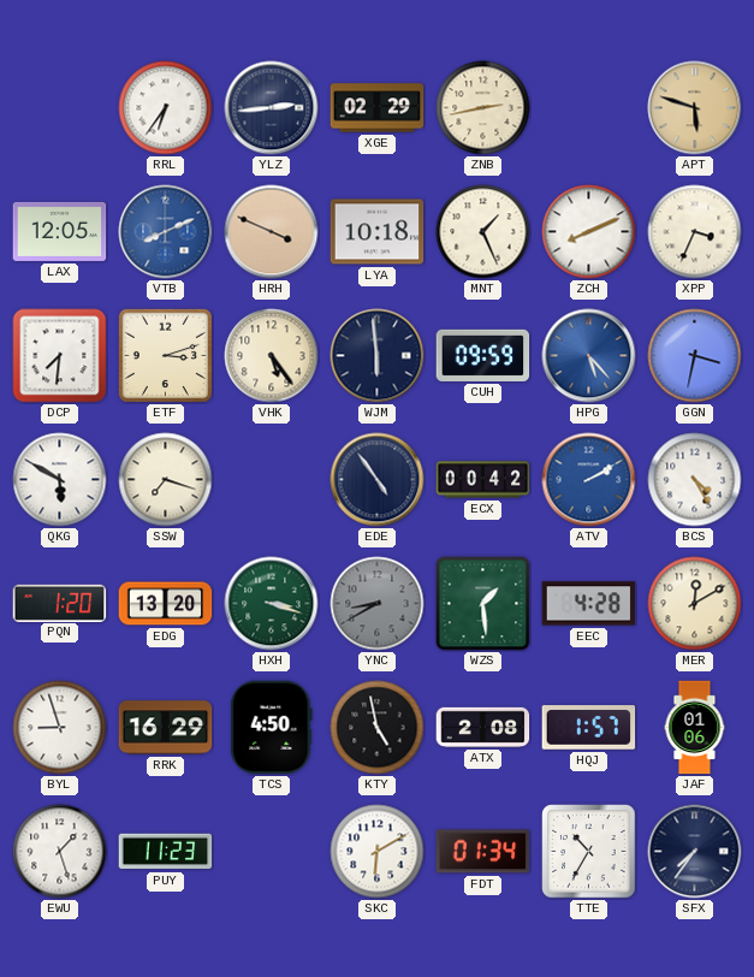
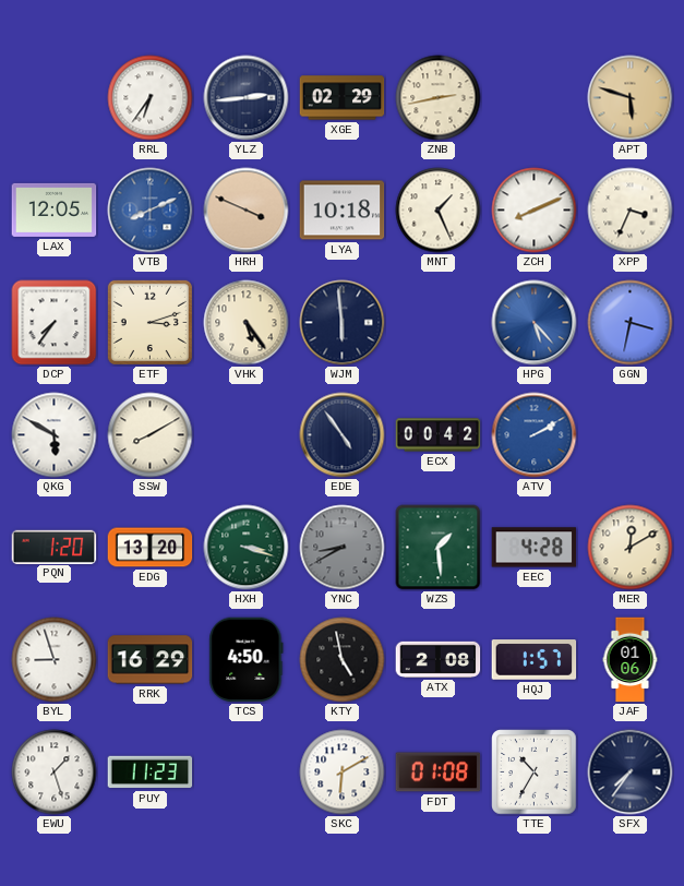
DCP: 7:31 -> 7:36 (55, 323)
CUH: 09:59 -> none (483, 355)
SSW: 7:18 -> 8:10 (151, 435)
BCS: 4:25 -> none (695, 480)
FDT: 01:34 -> 01:08 (439, 773)
